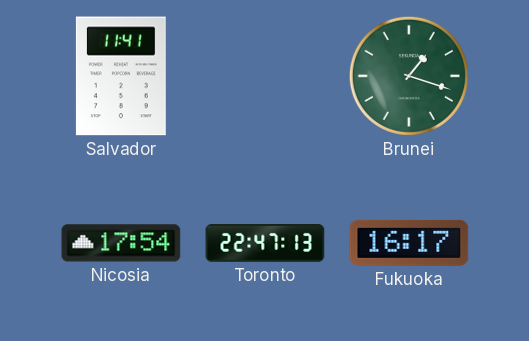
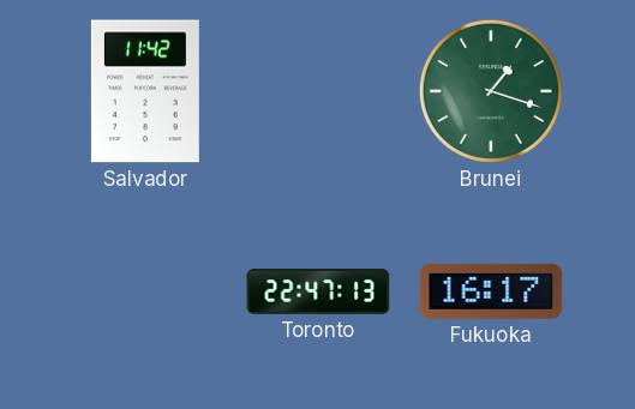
Salvador: 11:41 -> 11:42 (145, 91)
Nicosia: 17:54 -> none (121, 243)
